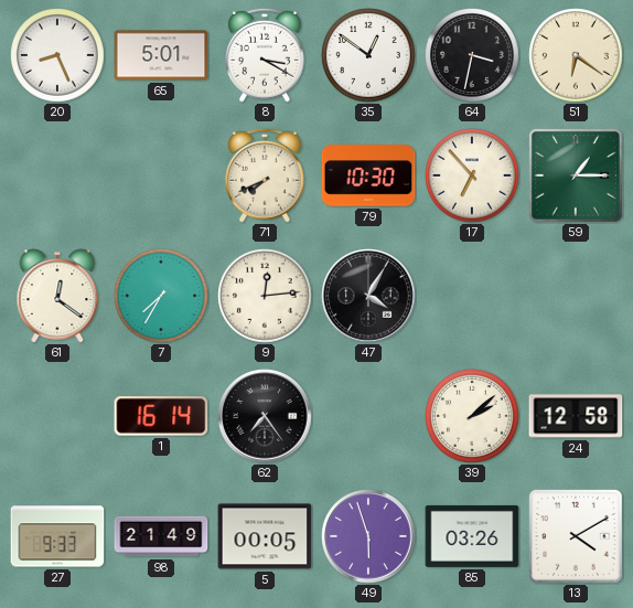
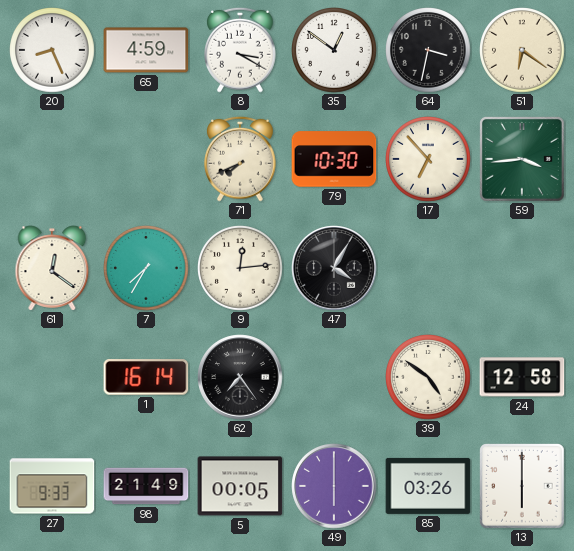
65: 5:01 -> 4:59 (146, 50)
59: 1:15 -> 3:44 (523, 160)
39: 2:08 -> 4:51 (429, 378)
49: 5:57 -> 6:00 (334, 486)
13: 4:10 -> 6:00 (523, 487)
